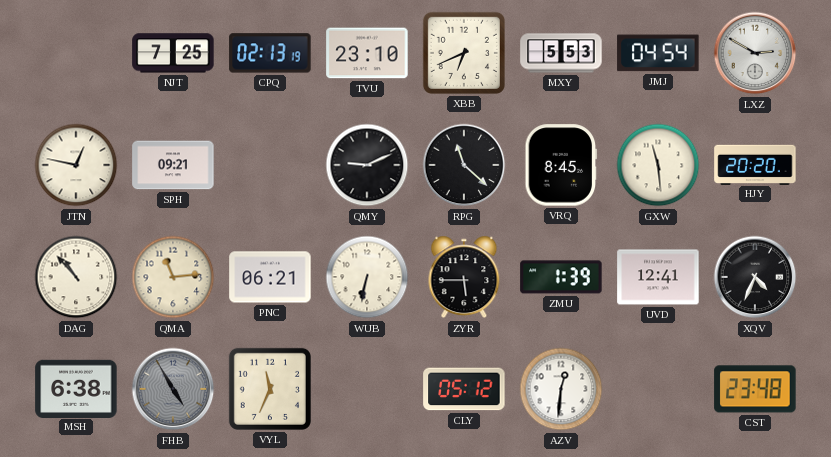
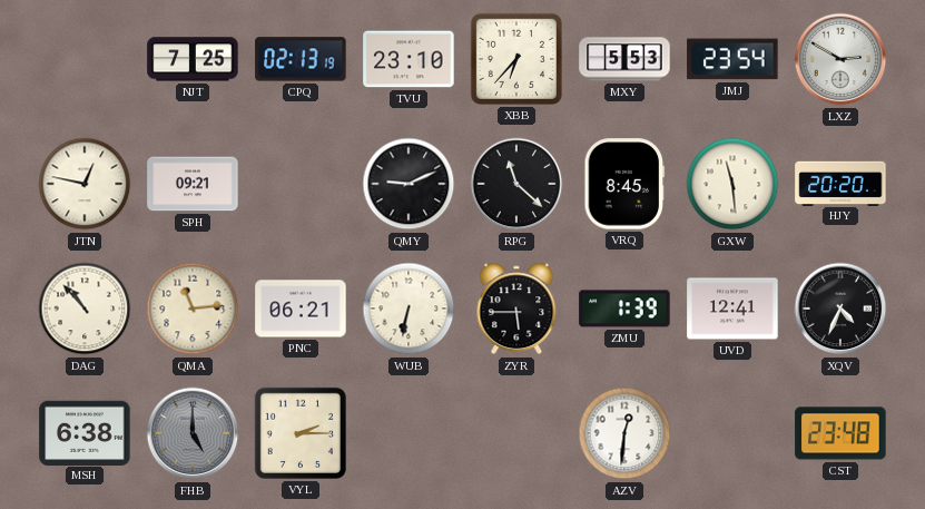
XBB: 6:41 -> 6:37 (516, 59)
JMJ: 04:54 -> 23:54 (732, 59)
FHB: 4:55 -> 5:00 (193, 433)
VYL: 11:34 -> 2:15 (301, 433)
CLY: 05:12 -> none (464, 389)
